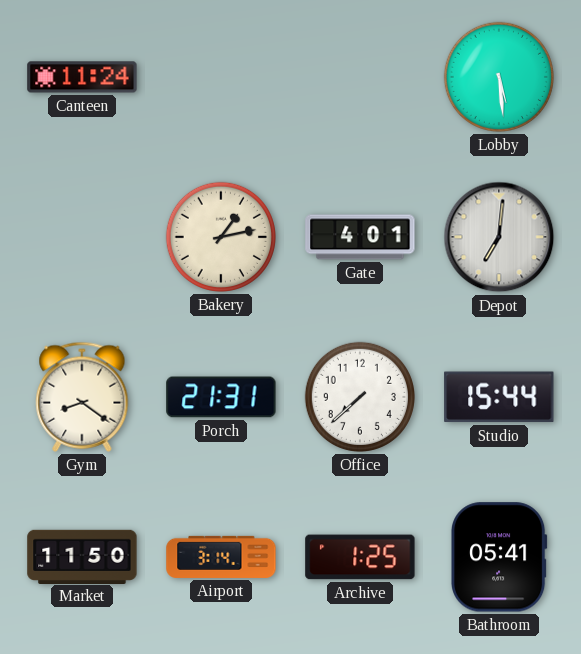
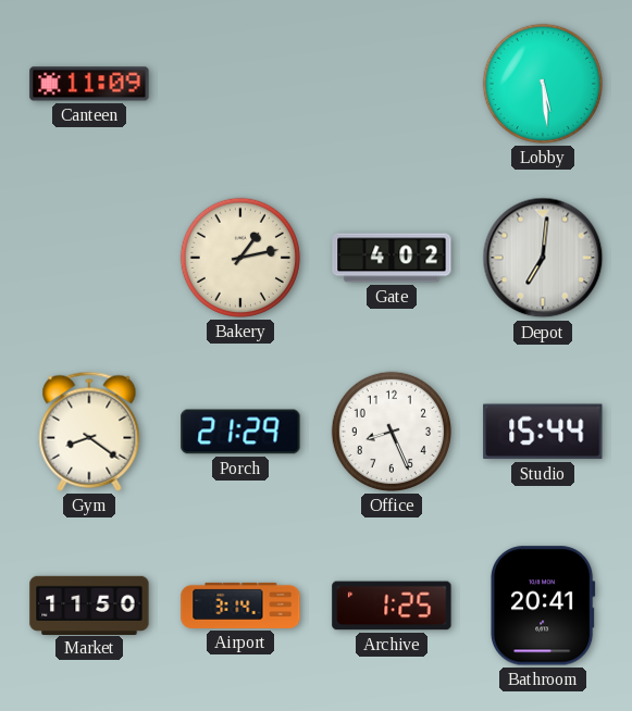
Canteen: 11:24 -> 11:09 (89, 84)
Gate: 4:01 -> 4:02 (392, 258)
Porch: 21:31 -> 21:29 (240, 432)
Office: 7:38 -> 8:26 (392, 432)
Bathroom: 05:41 -> 20:41 (544, 606)
